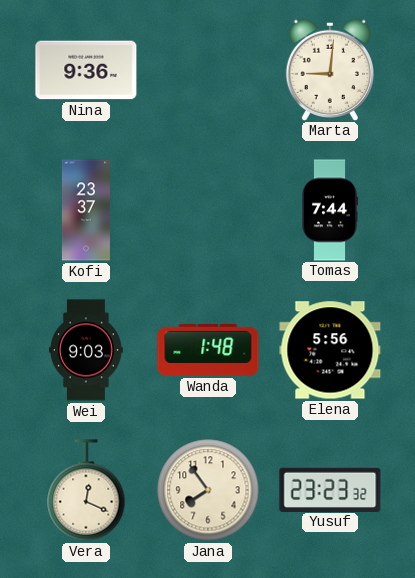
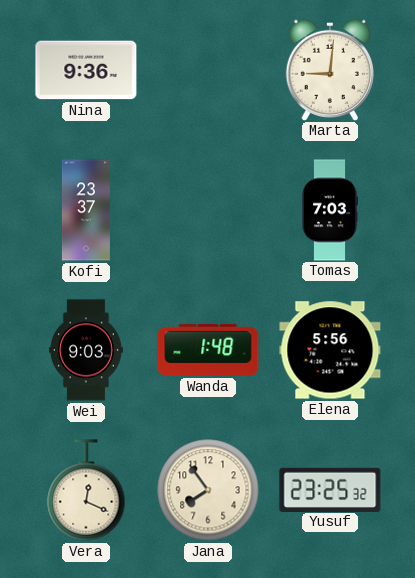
Tomas: 7:44 -> 7:03 (329, 210)
Yusuf: 23:23 -> 23:25 (330, 489)
